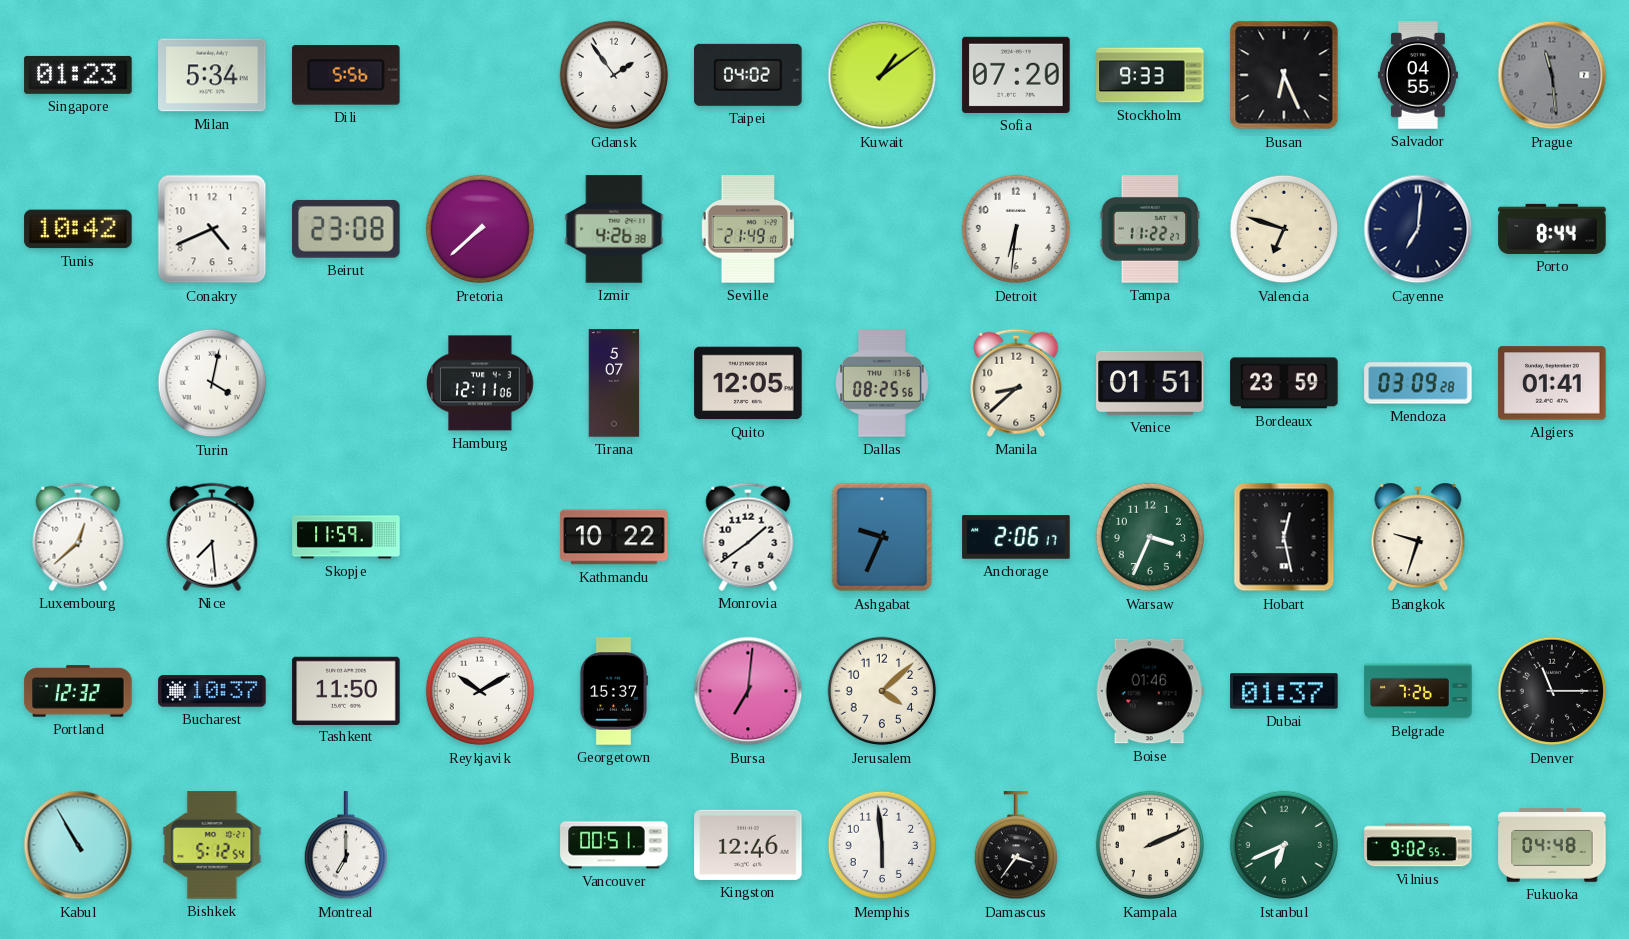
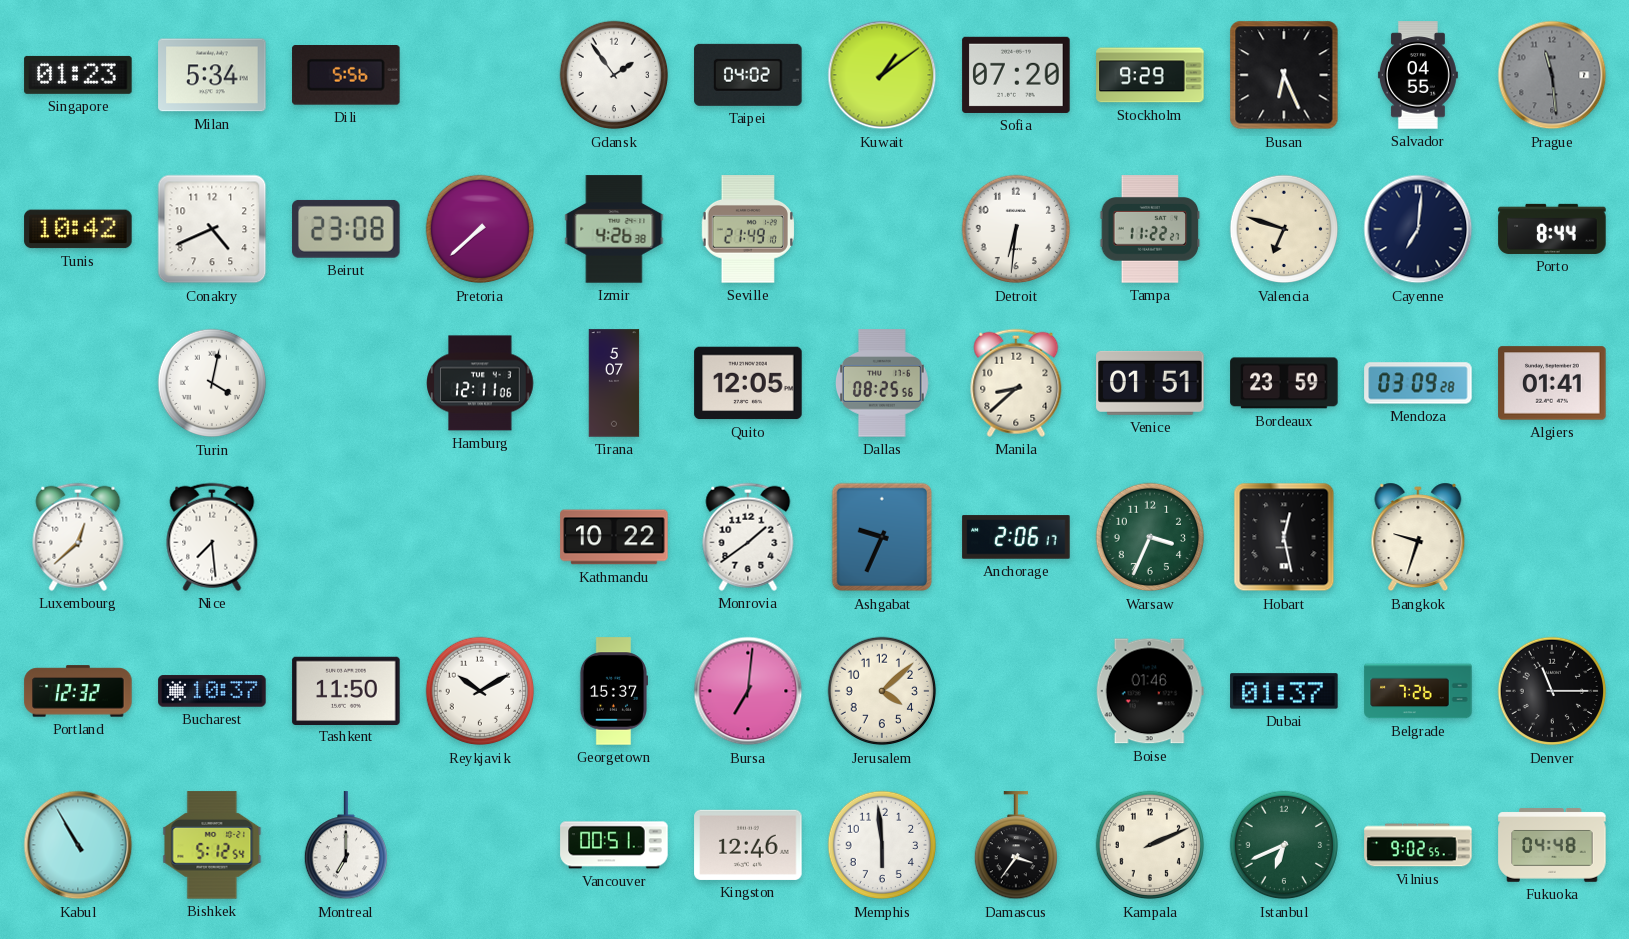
Stockholm: 9:33 -> 9:29 (1150, 75)
Skopje: 11:59 -> none (346, 537)
